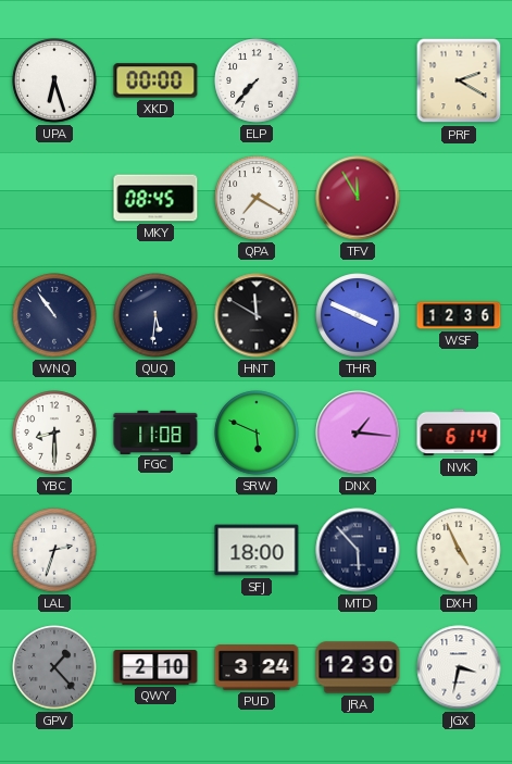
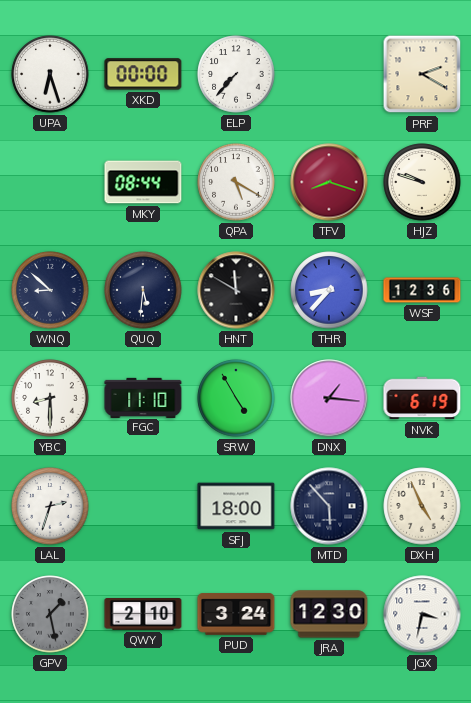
MKY: 08:45 -> 08:44 (143, 182)
QPA: 7:20 -> 5:20 (236, 182)
TFV: 11:55 -> 8:18 (329, 182)
HJZ: none -> 9:48 (422, 182)
WNQ: 10:54 -> 8:52 (50, 290)
THR: 3:49 -> 8:37 (329, 290)
FGC: 11:08 -> 11:10 (143, 397)
SRW: 5:49 -> 4:55 (236, 398)
NVK: 6:14 -> 6:19 (422, 398)
GPV: 1:23 -> 1:28 (50, 614)
